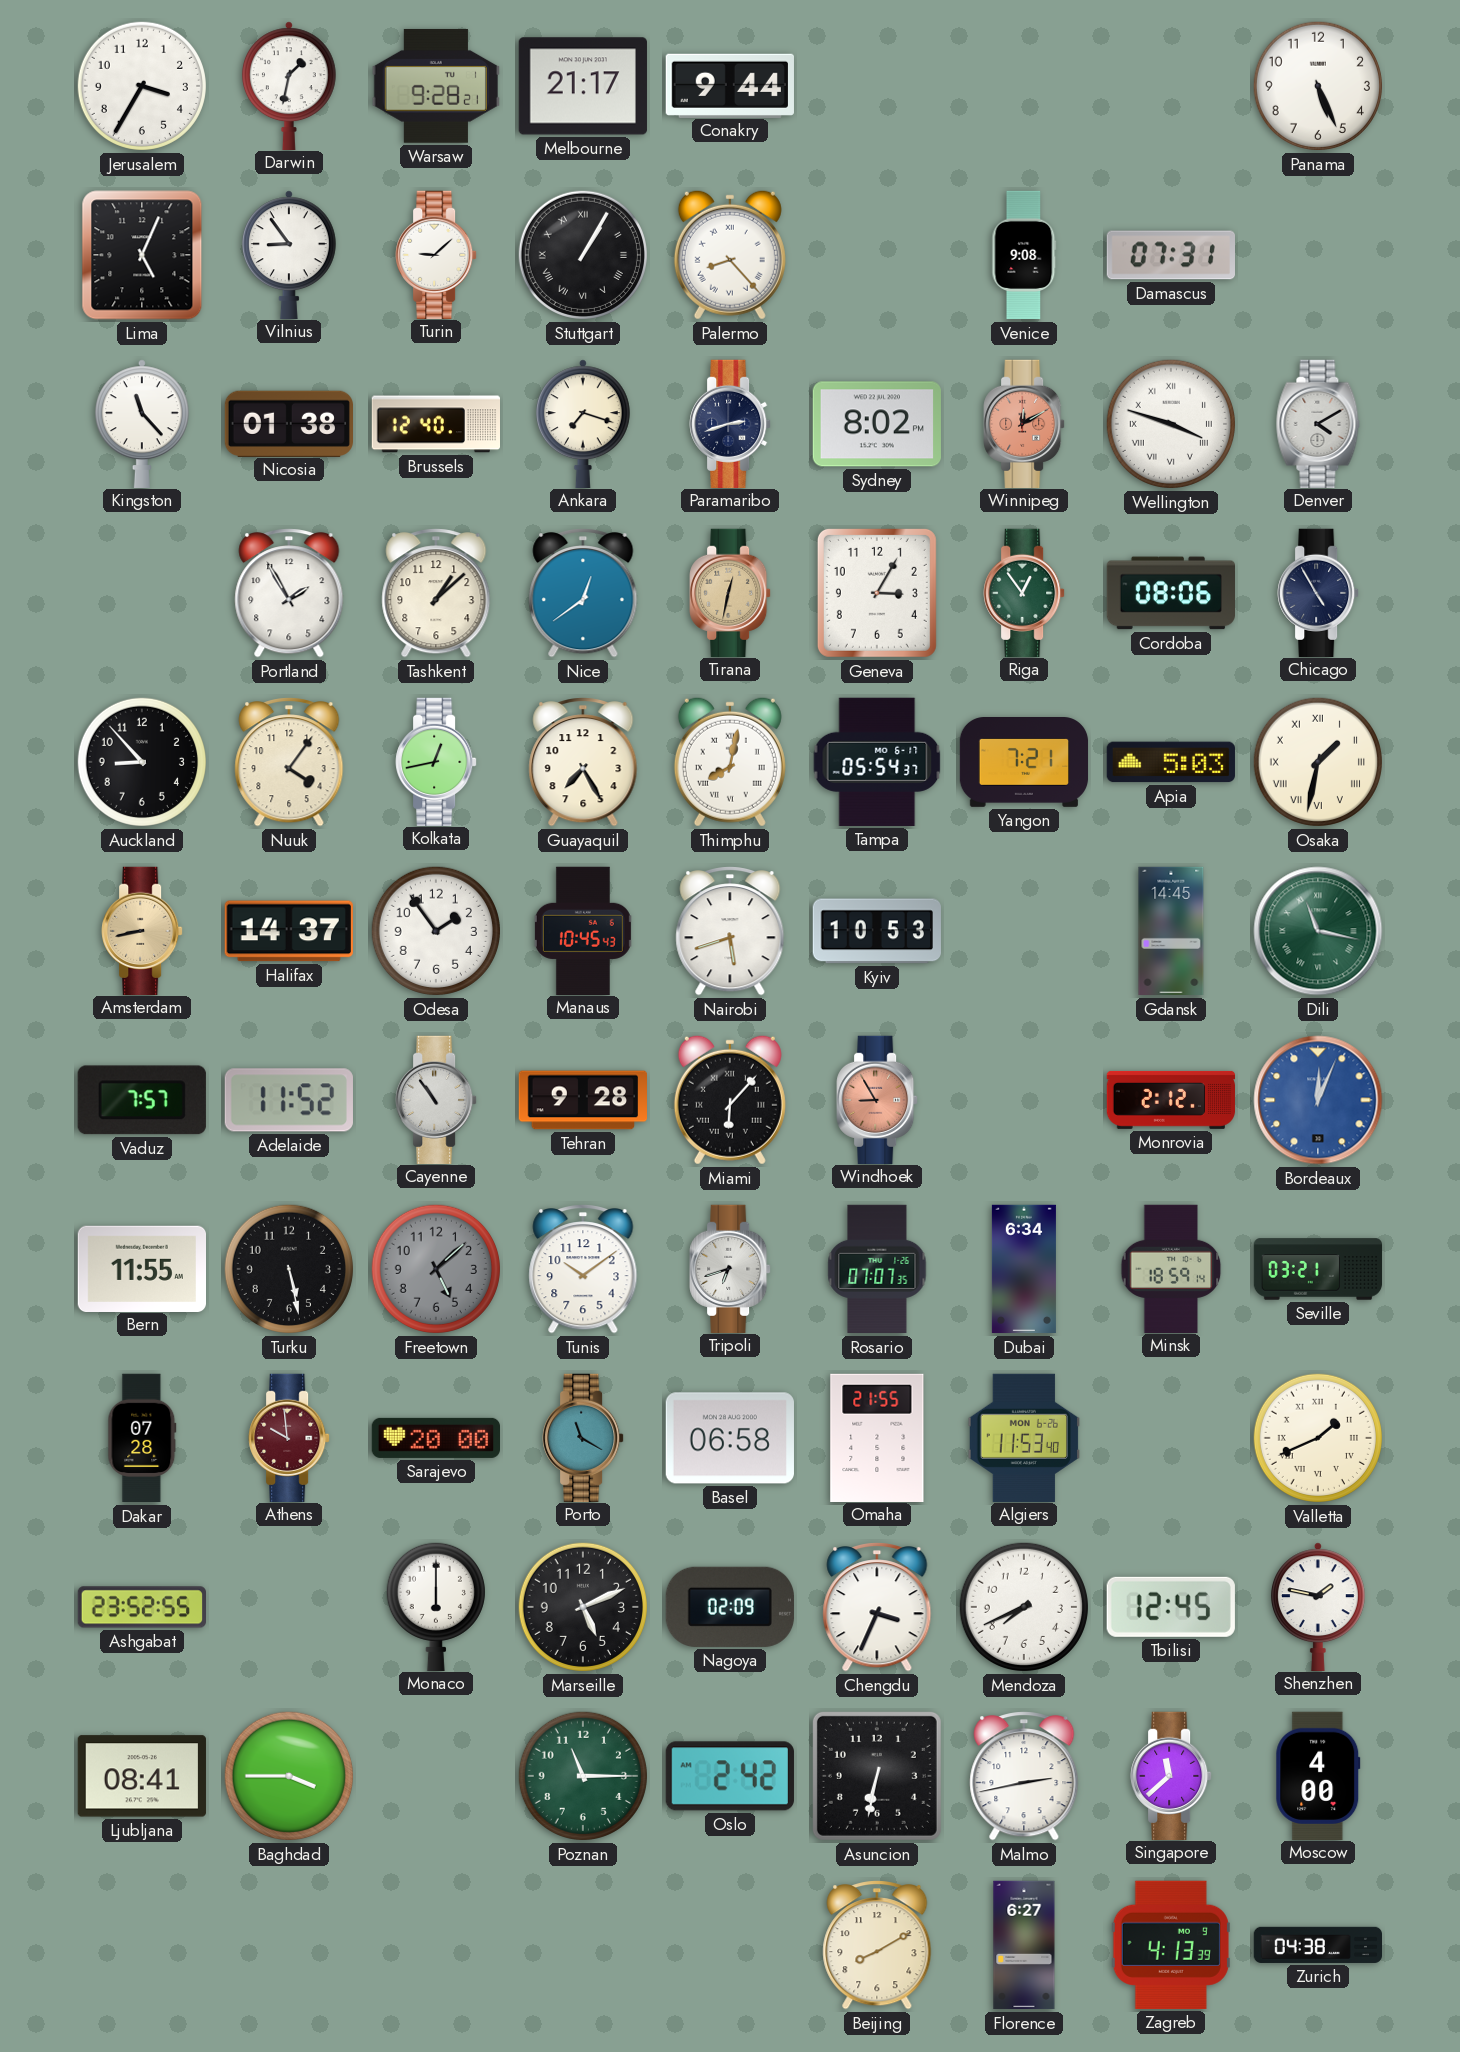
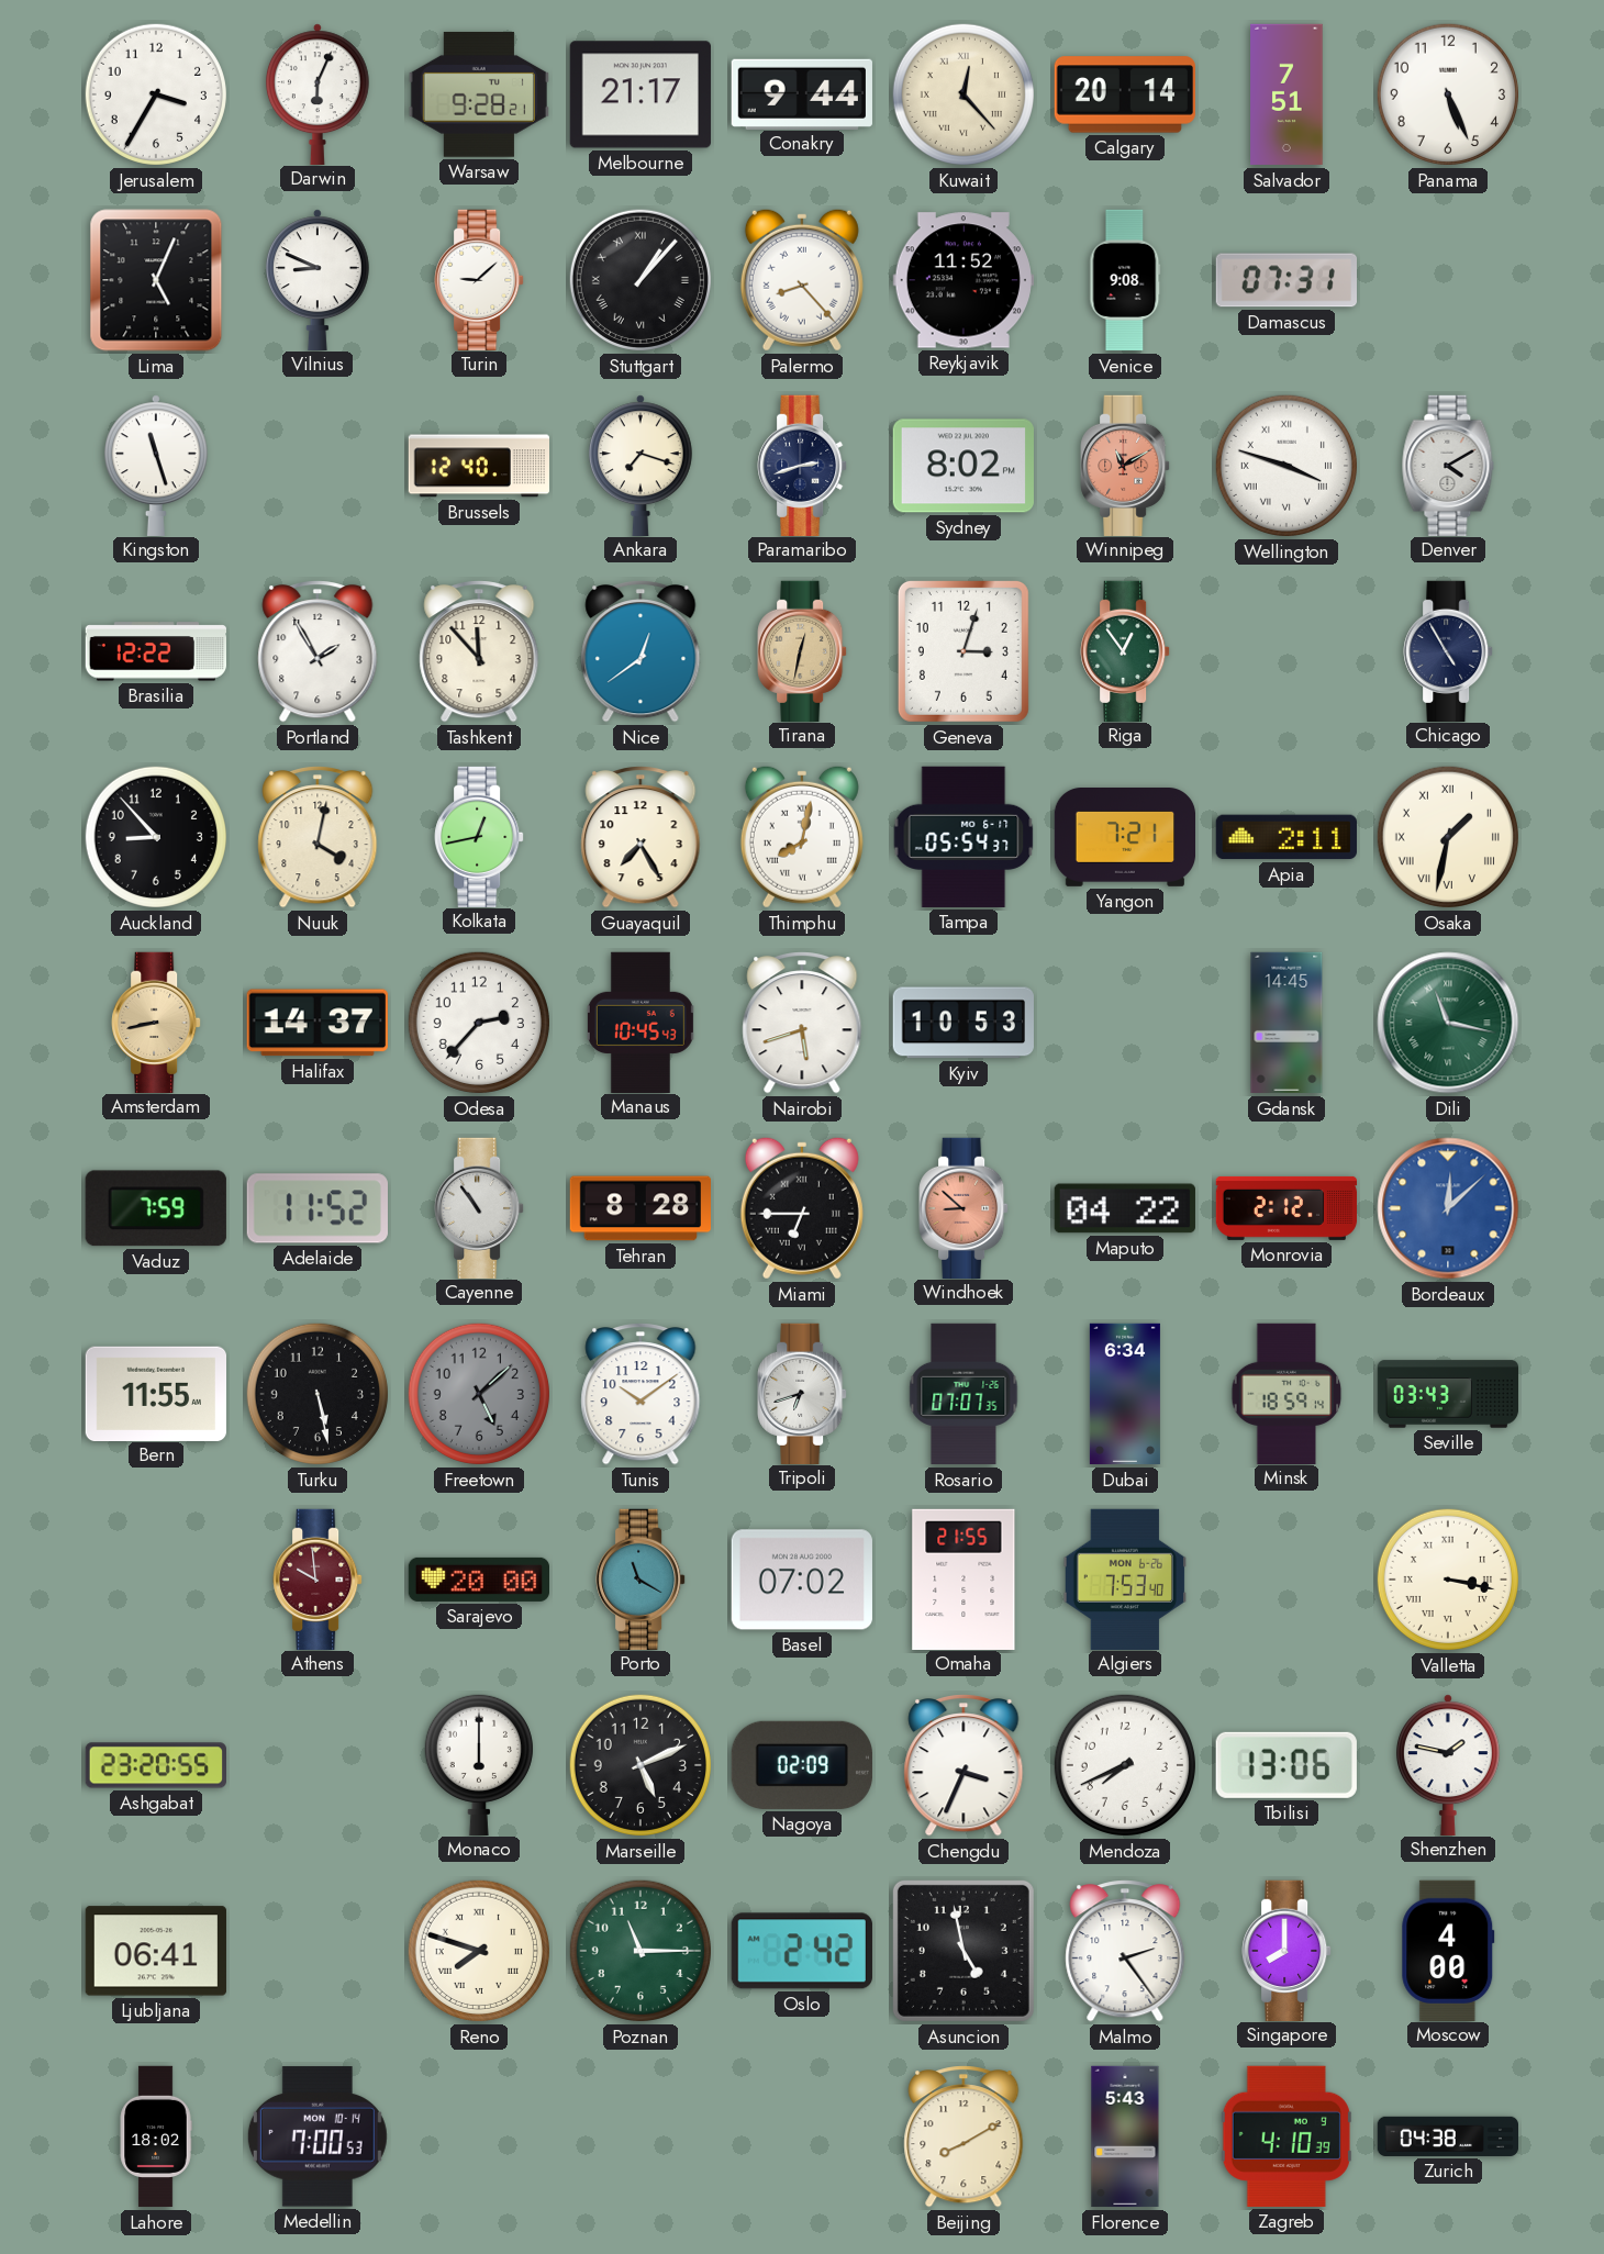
Darwin: 1:32 -> 6:04 (318, 93)
Kuwait: none -> 12:23 (963, 94)
Calgary: none -> 20:14 (1124, 94)
Salvador: none -> 7:51 (1286, 94)
Vilnius: 8:54 -> 8:49 (318, 279)
Stuttgart: 1:05 -> 1:07 (641, 280)
Reykjavik: none -> 11:52 (963, 280)
Kingston: 11:23 -> 11:27 (156, 465)
Nicosia: 01:38 -> none (288, 423)
Winnipeg: 12:10 -> 11:10 (1125, 465)
Brasilia: none -> 12:22 (155, 651)
Tashkent: 1:08 -> 11:53 (479, 651)
Geneva: 3:05 -> 3:03 (963, 651)
Cordoba: 08:06 -> none (1170, 593)
Nuuk: 4:06 -> 4:02 (318, 837)
Apia: 5:03 -> 2:11 (1286, 837)
Odesa: 1:54 -> 2:37 (479, 1023)
Vaduz: 7:57 -> 7:59 (156, 1208)
Tehran: 9:28 -> 8:28 (639, 1208)
Miami: 6:07 -> 6:45 (802, 1208)
Windhoek: 8:55 -> 8:52 (963, 1207)
Maputo: none -> 04:22 (1125, 1208)
Bordeaux: 12:04 -> 12:08 (1448, 1208)
Seville: 03:21 -> 03:43 (1448, 1394)
Dakar: 07:28 -> none (142, 1438)
Basel: 06:58 -> 07:02 (802, 1580)
Algiers: 11:53 -> 7:53 (1124, 1578)
Valletta: 1:41 -> 3:17 (1448, 1580)
Ashgabat: 23:52 -> 23:20 (155, 1765)
Tbilisi: 12:45 -> 13:06 (1286, 1765)
Ljubljana: 08:41 -> 06:41 (156, 1951)
Baghdad: 3:45 -> none (289, 1776)
Reno: none -> 7:48 (479, 1951)
Asuncion: 6:32 -> 4:58 (963, 1951)
Malmo: 2:43 -> 2:24 (1125, 1951)
Singapore: 11:38 -> 8:00 (1286, 1950)
Lahore: none -> 18:02 (156, 2136)
Medellin: none -> 7:00 (318, 2136)
Florence: 6:27 -> 5:43 (1125, 2136)
Zagreb: 4:13 -> 4:10 (1286, 2136)
